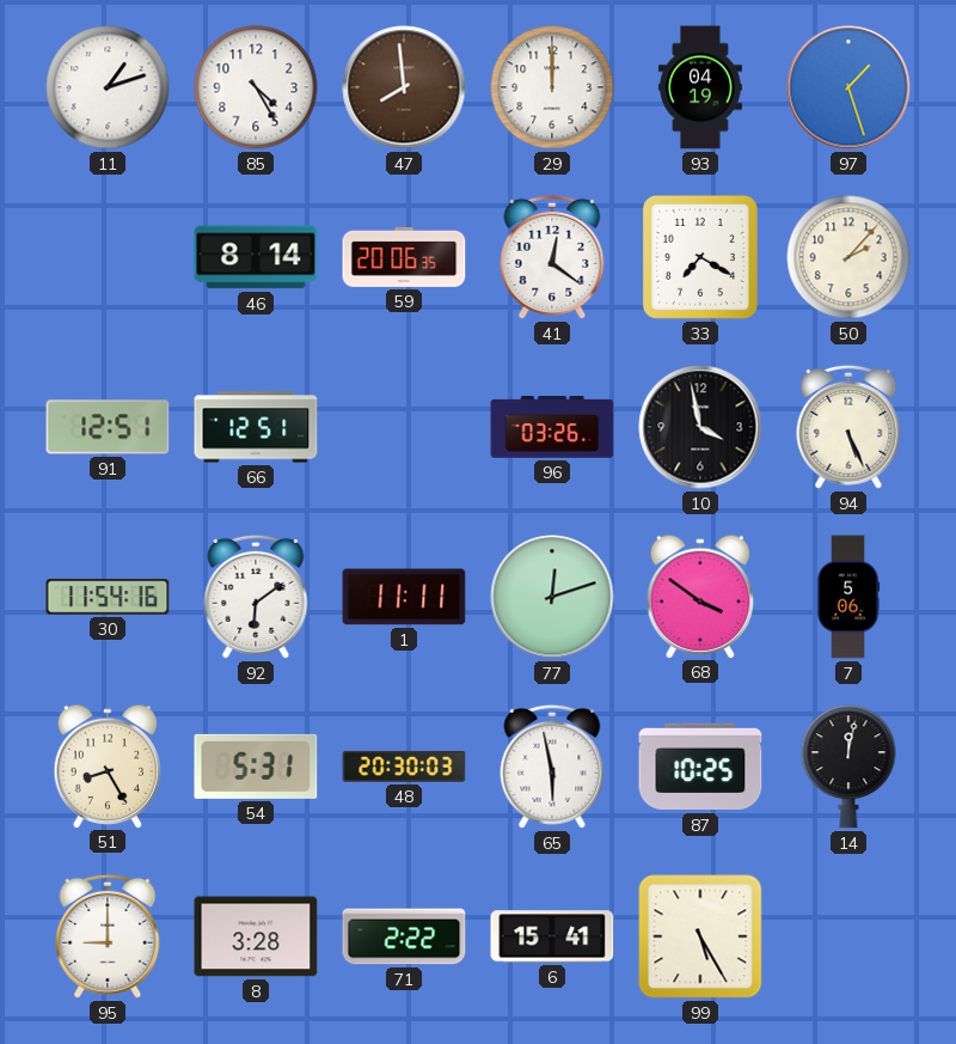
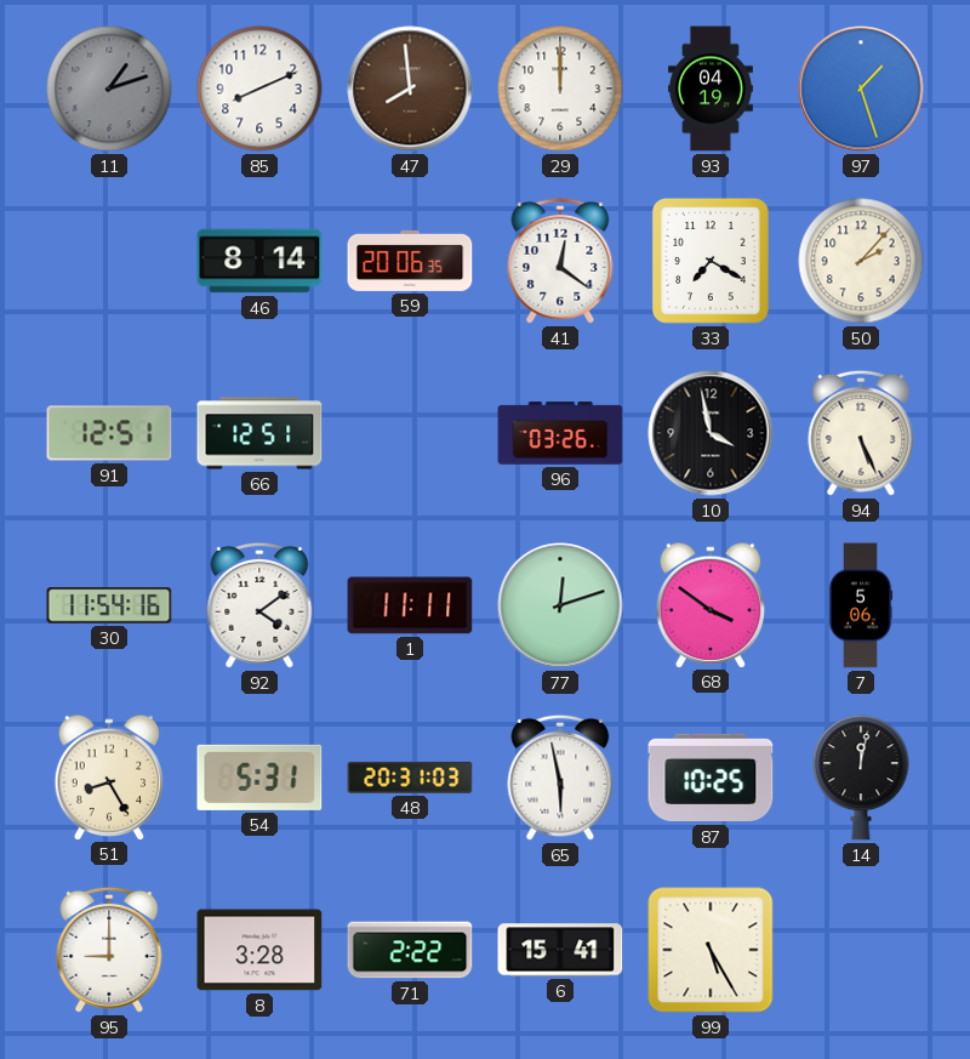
11 dial: white -> grey (109, 89)
85: 4:25 -> 8:11 (259, 89)
92: 6:09 -> 4:09 (259, 605)
48: 20:30 -> 20:31 (410, 778)
